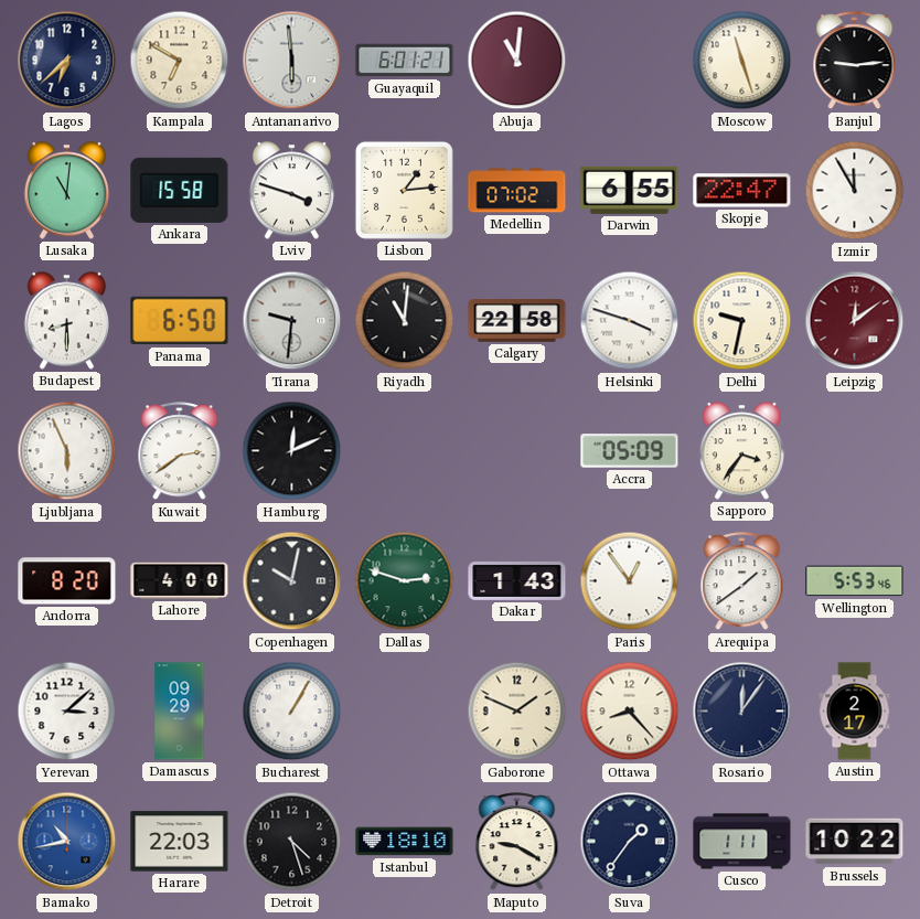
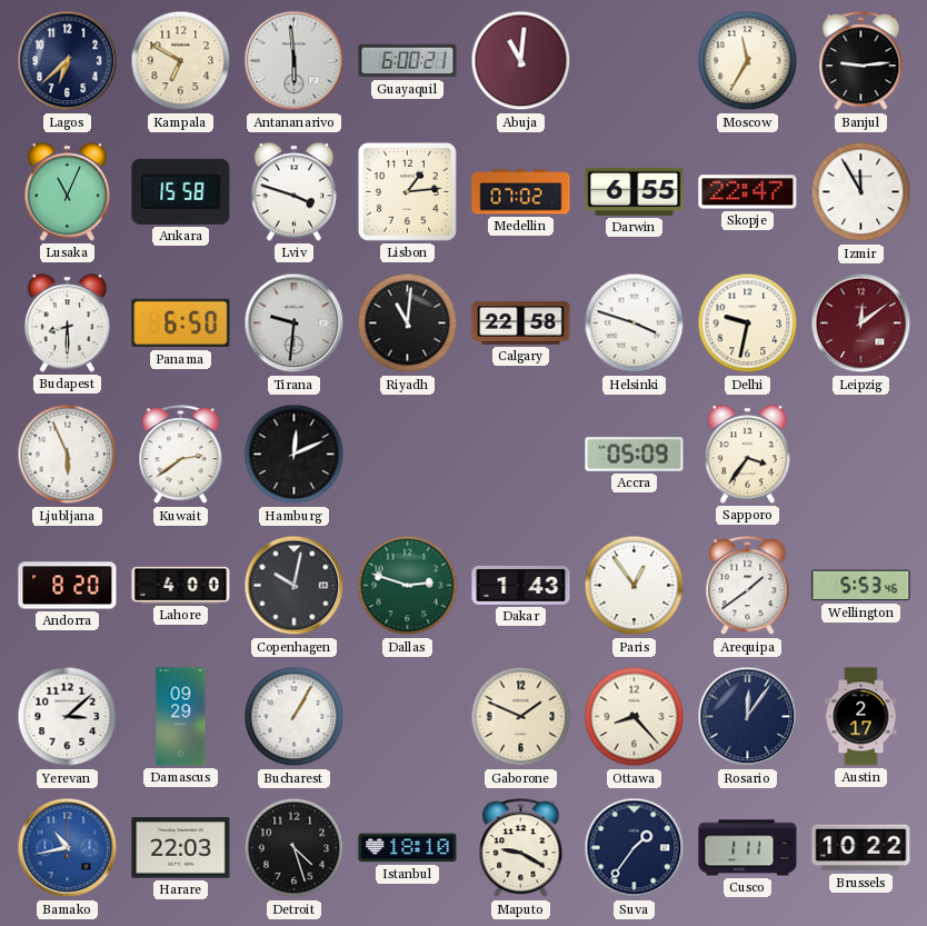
Guayaquil: 6:01 -> 6:00 (408, 61)
Moscow: 11:27 -> 11:35 (748, 61)
Lusaka: 11:01 -> 11:04 (67, 192)
